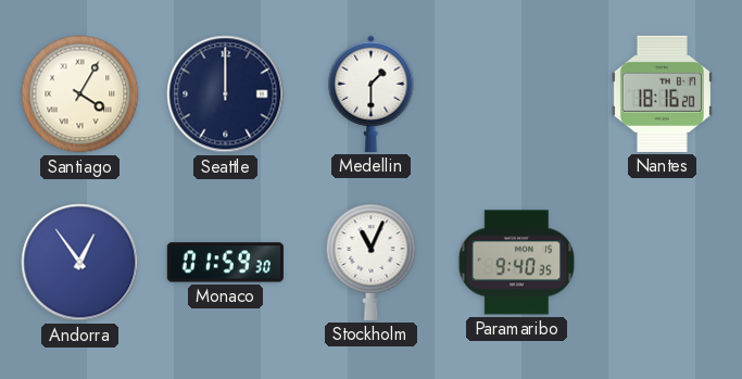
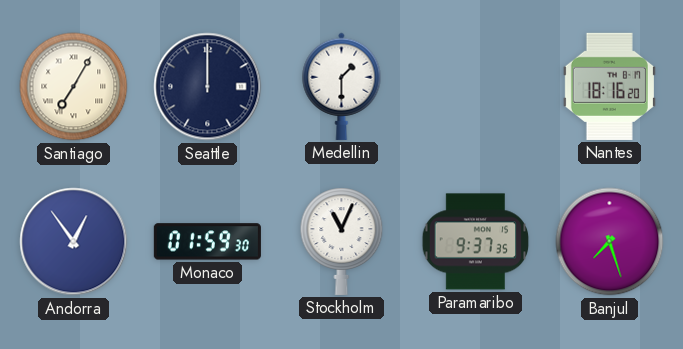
Santiago: 4:05 -> 7:05 (74, 87)
Paramaribo: 9:40 -> 9:37 (476, 242)
Banjul: none -> 7:27 (610, 242)
